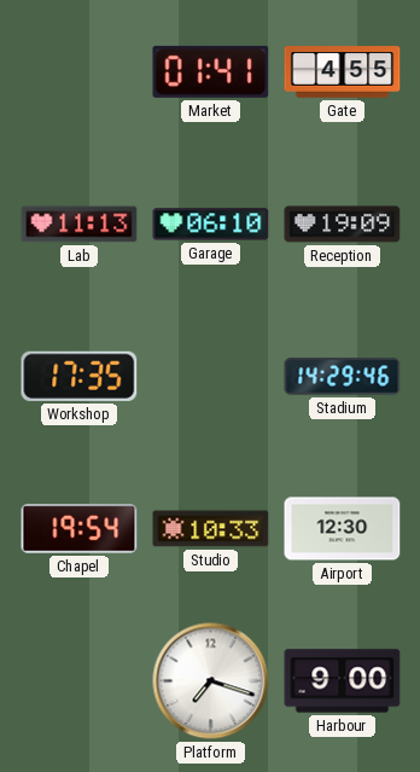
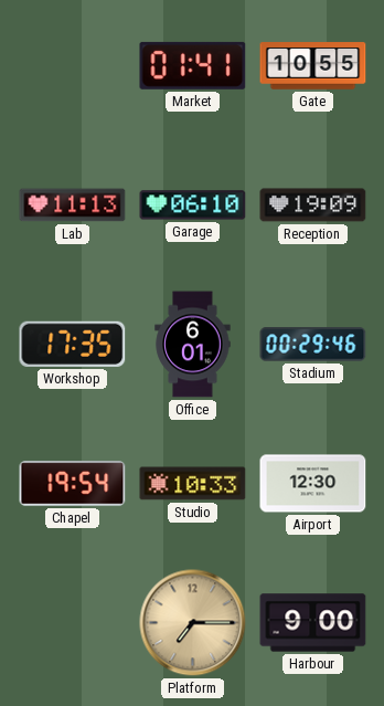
Gate: 4:55 -> 10:55 (313, 66)
Office: none -> 6:01 (193, 345)
Stadium: 14:29 -> 00:29 (313, 345)
Platform: 7:18 -> 7:15 (193, 623)
Platform dial: white -> champagne (193, 623)
